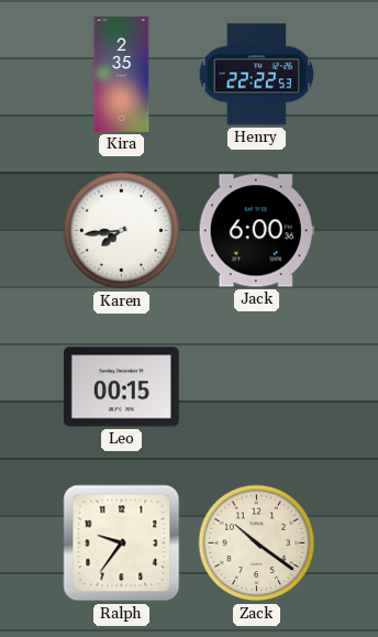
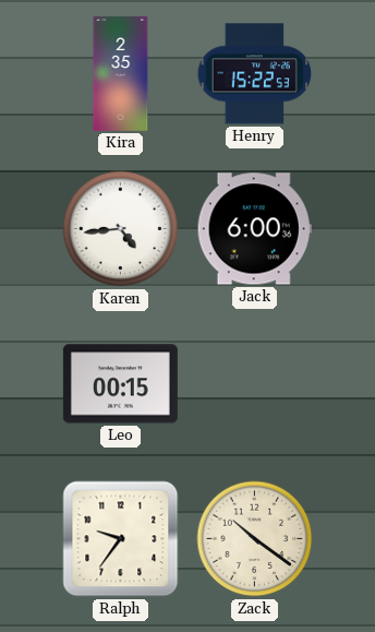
Henry: 22:22 -> 15:22 (255, 74)
Karen: 7:44 -> 4:44 (121, 229)
